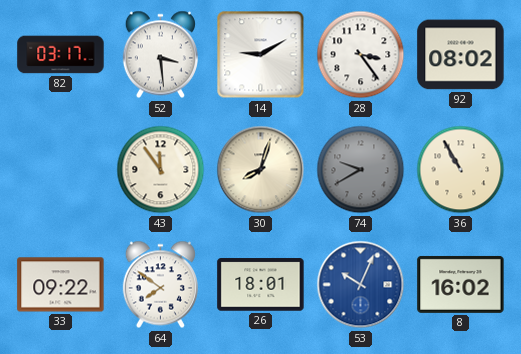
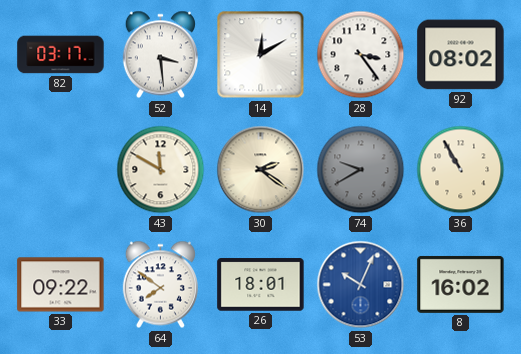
14: 9:10 -> 12:10 (261, 55)
43: 11:54 -> 11:50 (161, 170)
30: 8:03 -> 2:21 (261, 170)
